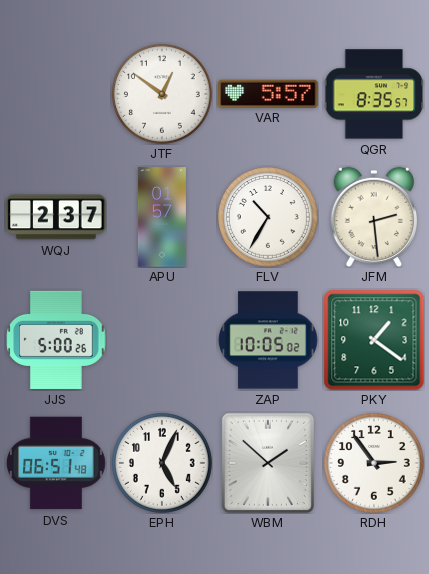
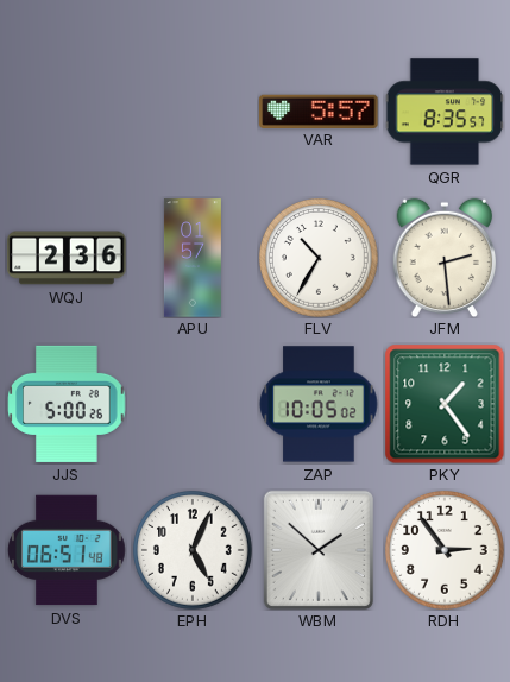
JTF: 12:51 -> none (163, 95)
WQJ: 2:37 -> 2:36 (67, 258)
PKY: 1:21 -> 1:24 (445, 404)
